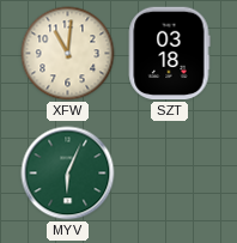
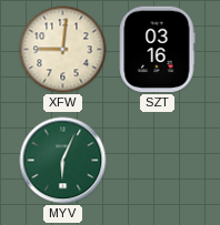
XFW: 11:01 -> 9:01 (63, 50)
SZT: 03:18 -> 03:16 (157, 50)
